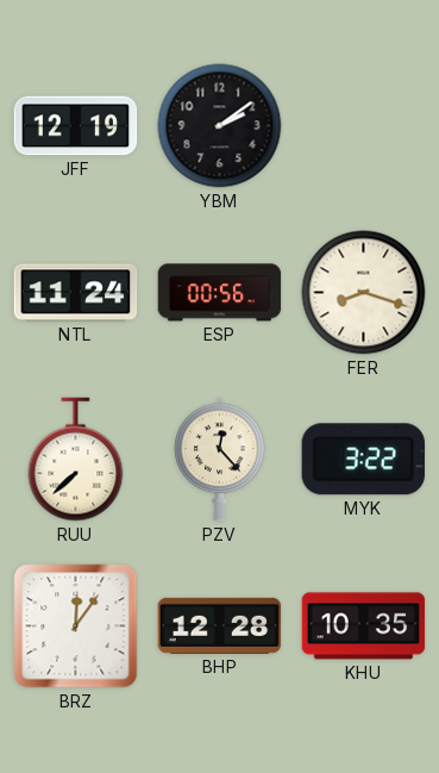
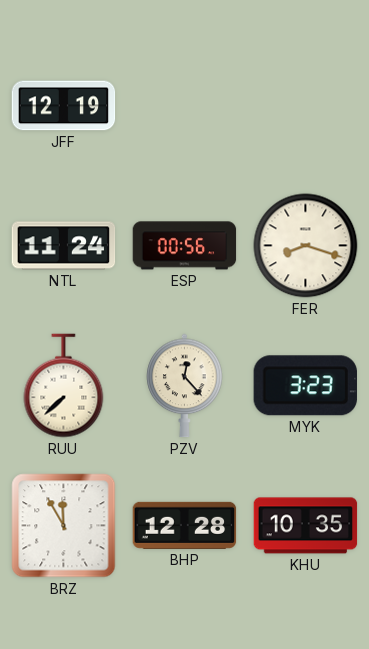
YBM: 2:09 -> none (220, 126)
MYK: 3:22 -> 3:23 (305, 386)
BRZ: 12:06 -> 11:55 (64, 526)
